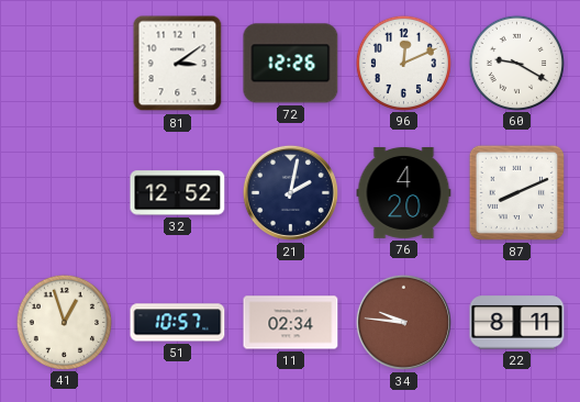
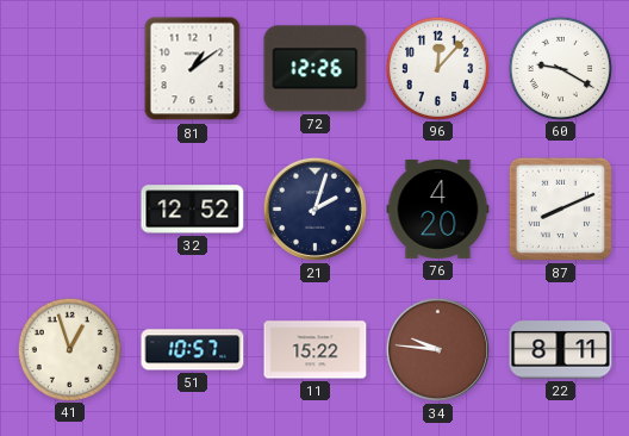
81: 3:09 -> 1:09 (193, 69)
96: 12:11 -> 12:07 (437, 68)
21: 2:02 -> 2:03 (314, 208)
11: 02:34 -> 15:22 (316, 350)
